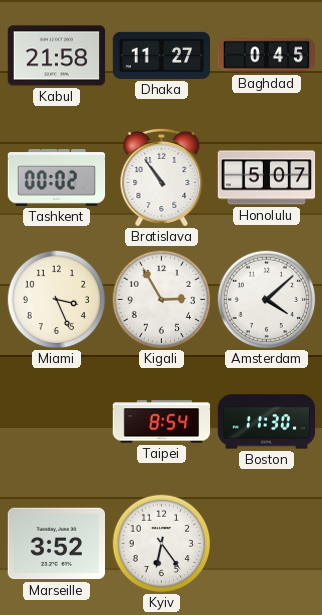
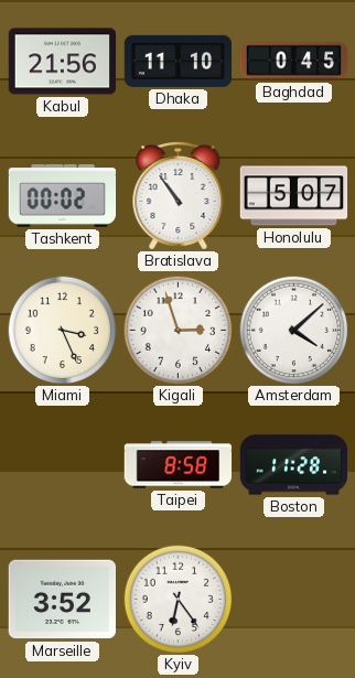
Kabul: 21:58 -> 21:56 (63, 62)
Dhaka: 11:27 -> 11:10 (179, 61)
Kigali: 2:55 -> 2:57 (179, 331)
Taipei: 8:54 -> 8:58 (179, 465)
Boston: 11:30 -> 11:28 (294, 465)
